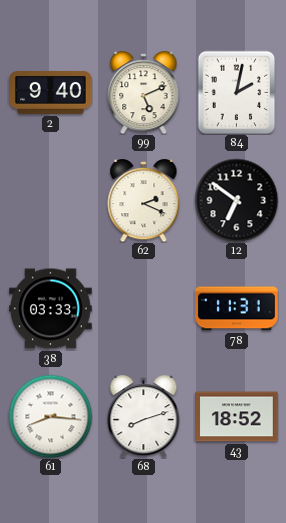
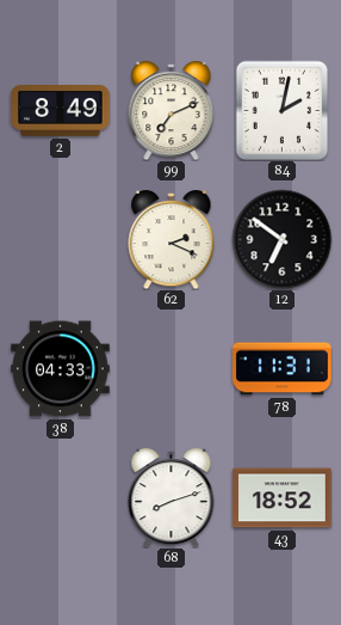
2: 9:40 -> 8:49 (61, 111)
99: 5:11 -> 7:11 (172, 111)
38: 03:33 -> 04:33 (61, 369)
61: 8:16 -> none (50, 416)
